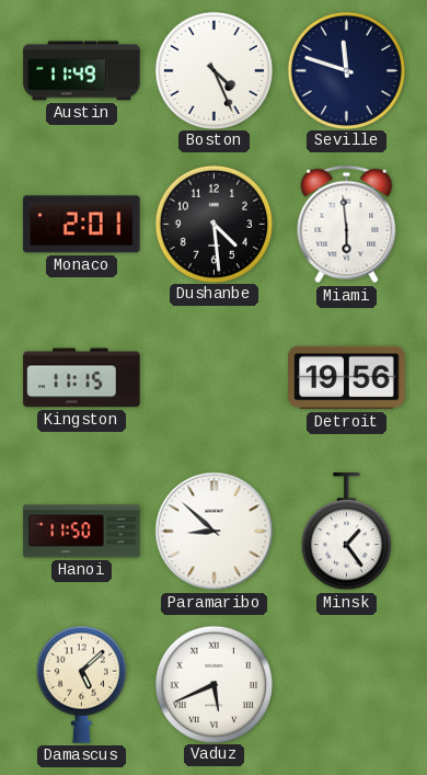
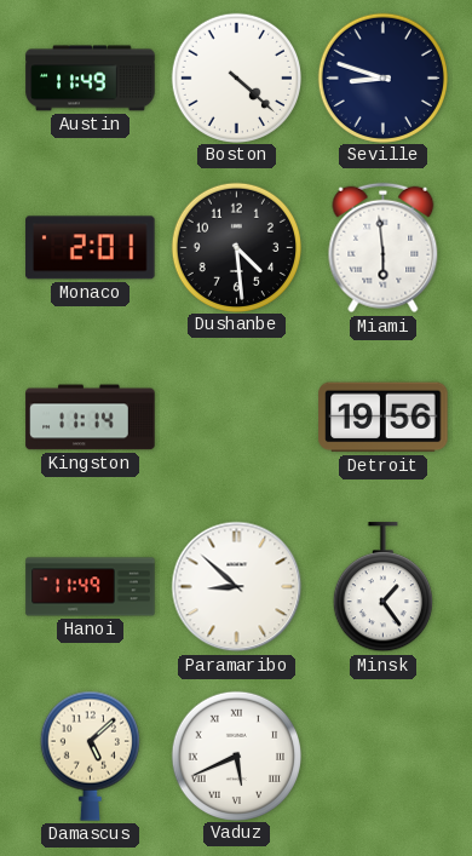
Boston: 4:26 -> 4:22 (236, 77)
Seville: 11:48 -> 8:48 (382, 77)
Kingston: 11:15 -> 11:14 (91, 418)
Hanoi: 11:50 -> 11:49 (91, 587)
